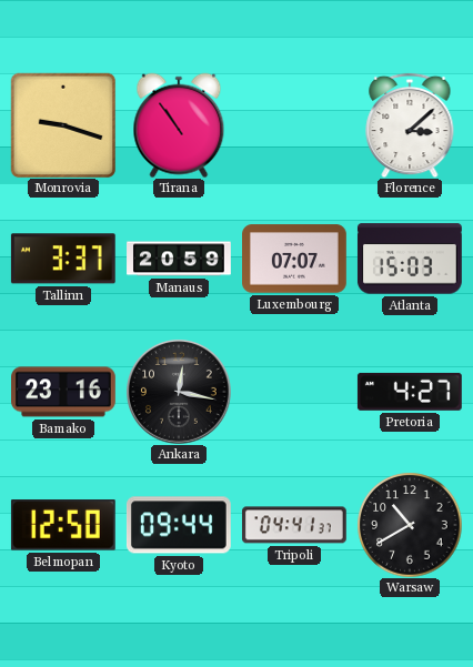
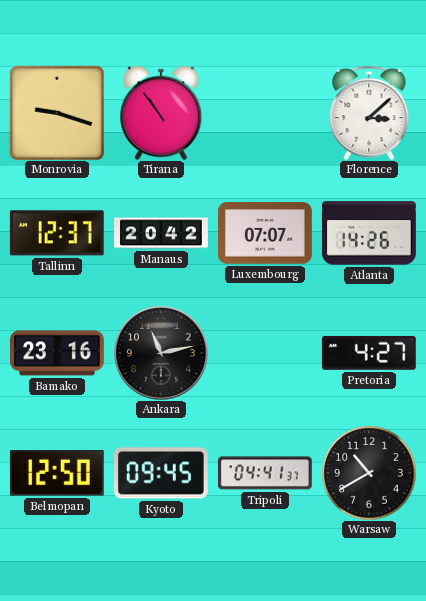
Tallinn: 3:37 -> 12:37 (57, 233)
Manaus: 20:59 -> 20:42 (161, 233)
Atlanta: 15:03 -> 14:26 (369, 233)
Ankara: 12:17 -> 11:13 (161, 353)
Kyoto: 09:44 -> 09:45 (161, 473)
